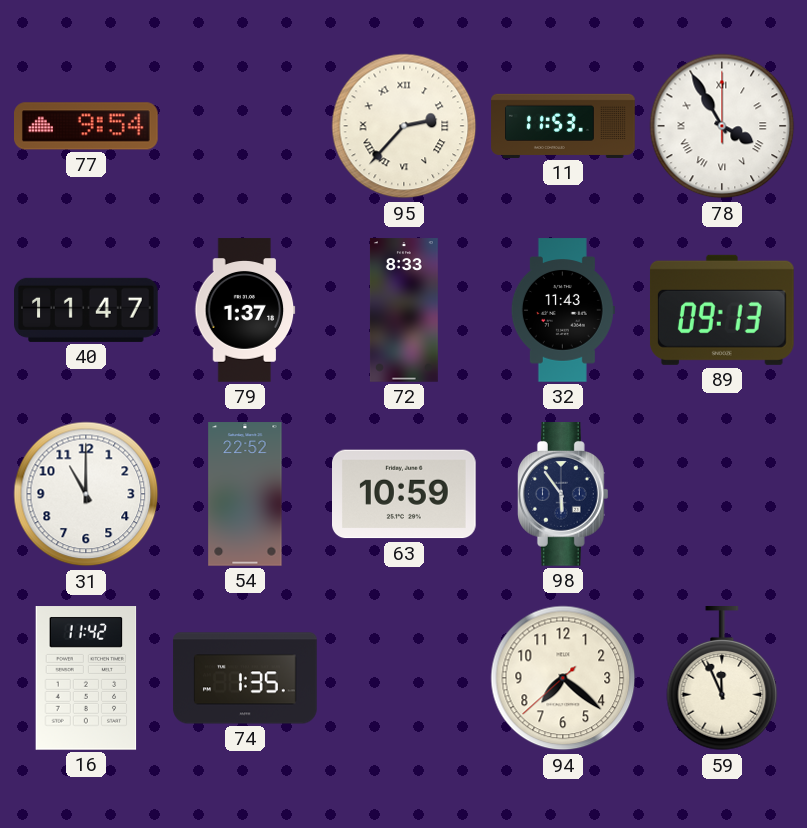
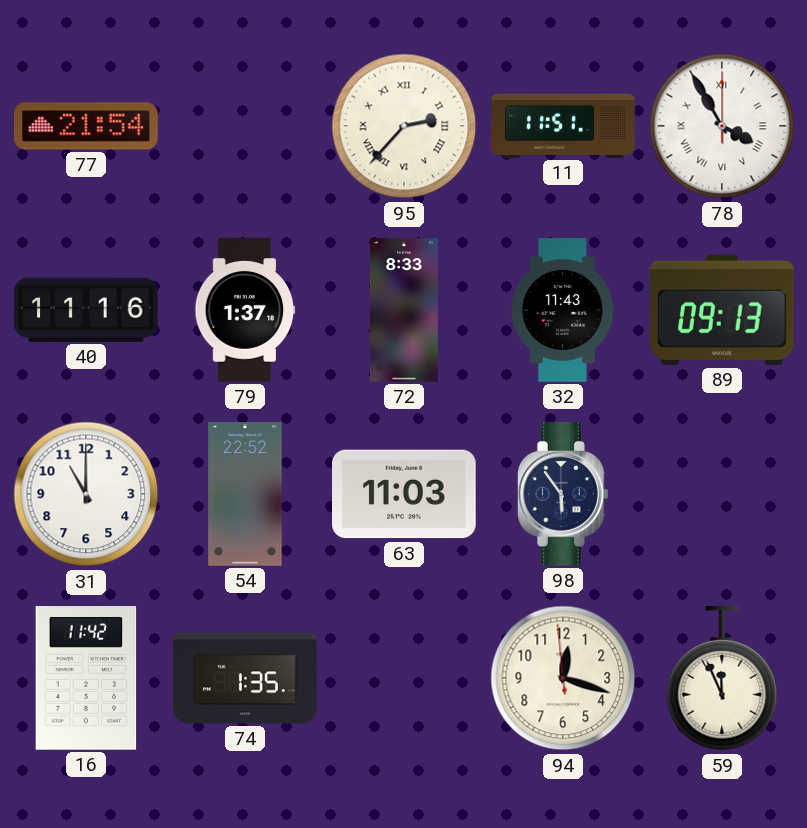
77: 9:54 -> 21:54 (87, 126)
11: 11:53 -> 11:51 (563, 126)
40: 11:47 -> 11:16 (87, 310)
63: 10:59 -> 11:03 (405, 494)
94: 7:21 -> 12:17 (563, 678)
